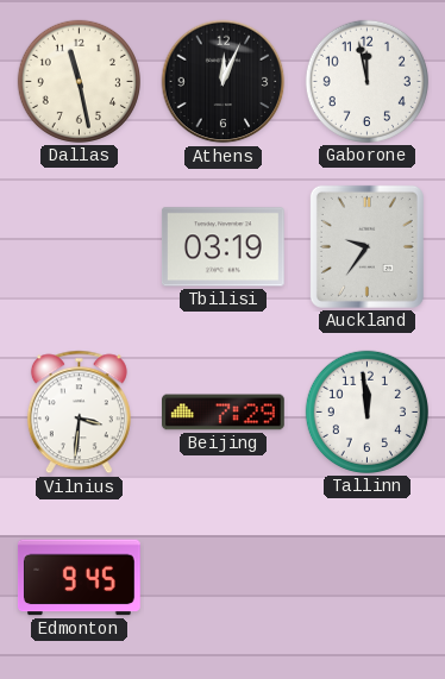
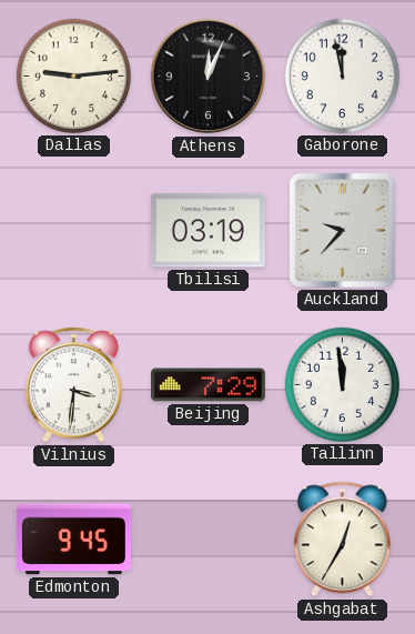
Dallas: 11:28 -> 9:14 (73, 76)
Auckland: 9:36 -> 9:37 (342, 230)
Ashgabat: none -> 12:35 (342, 540)
